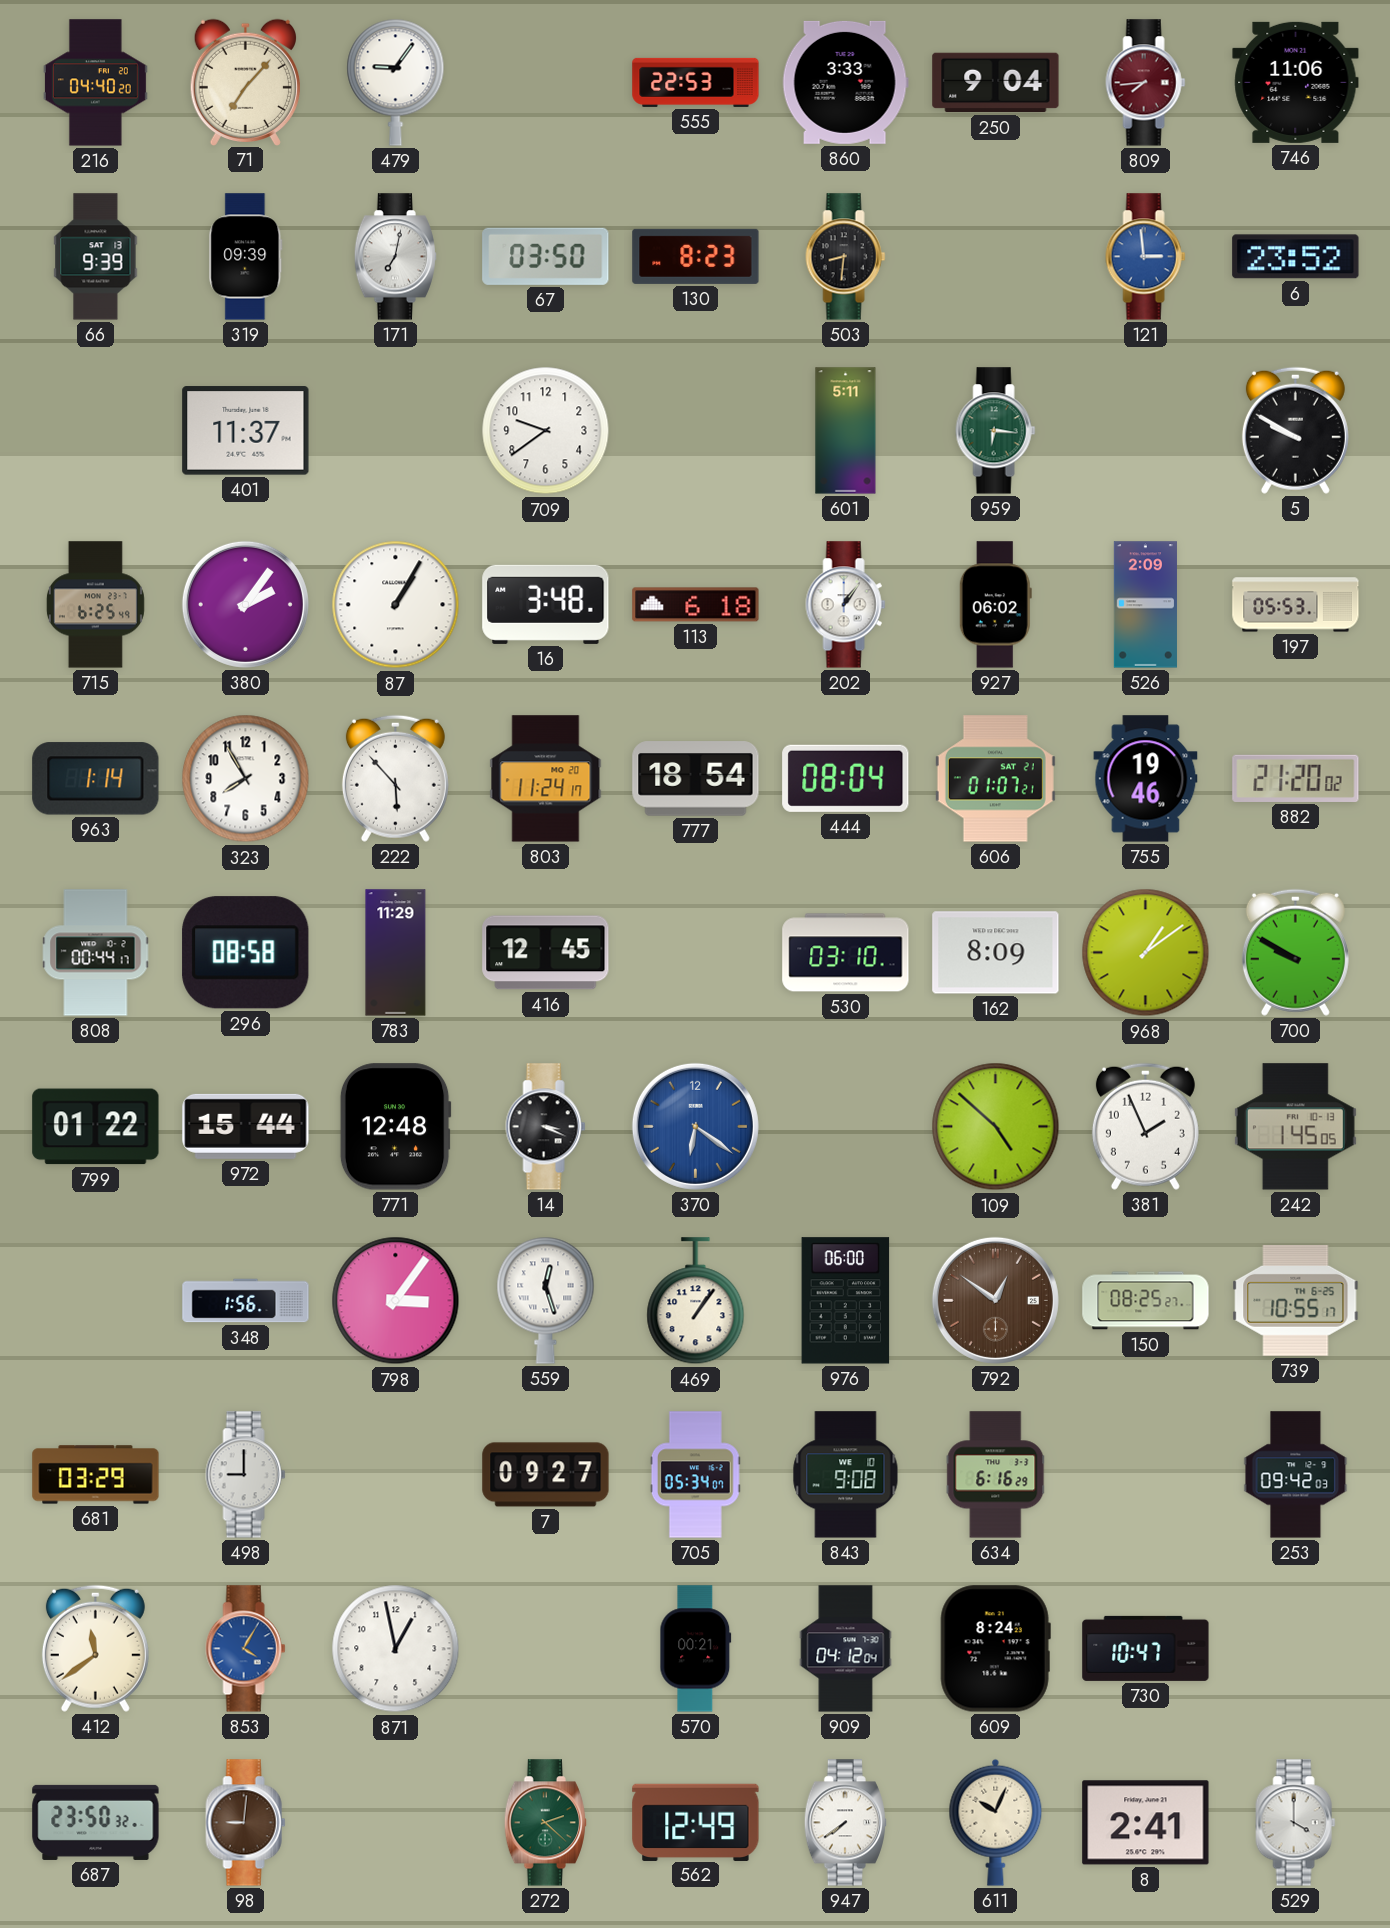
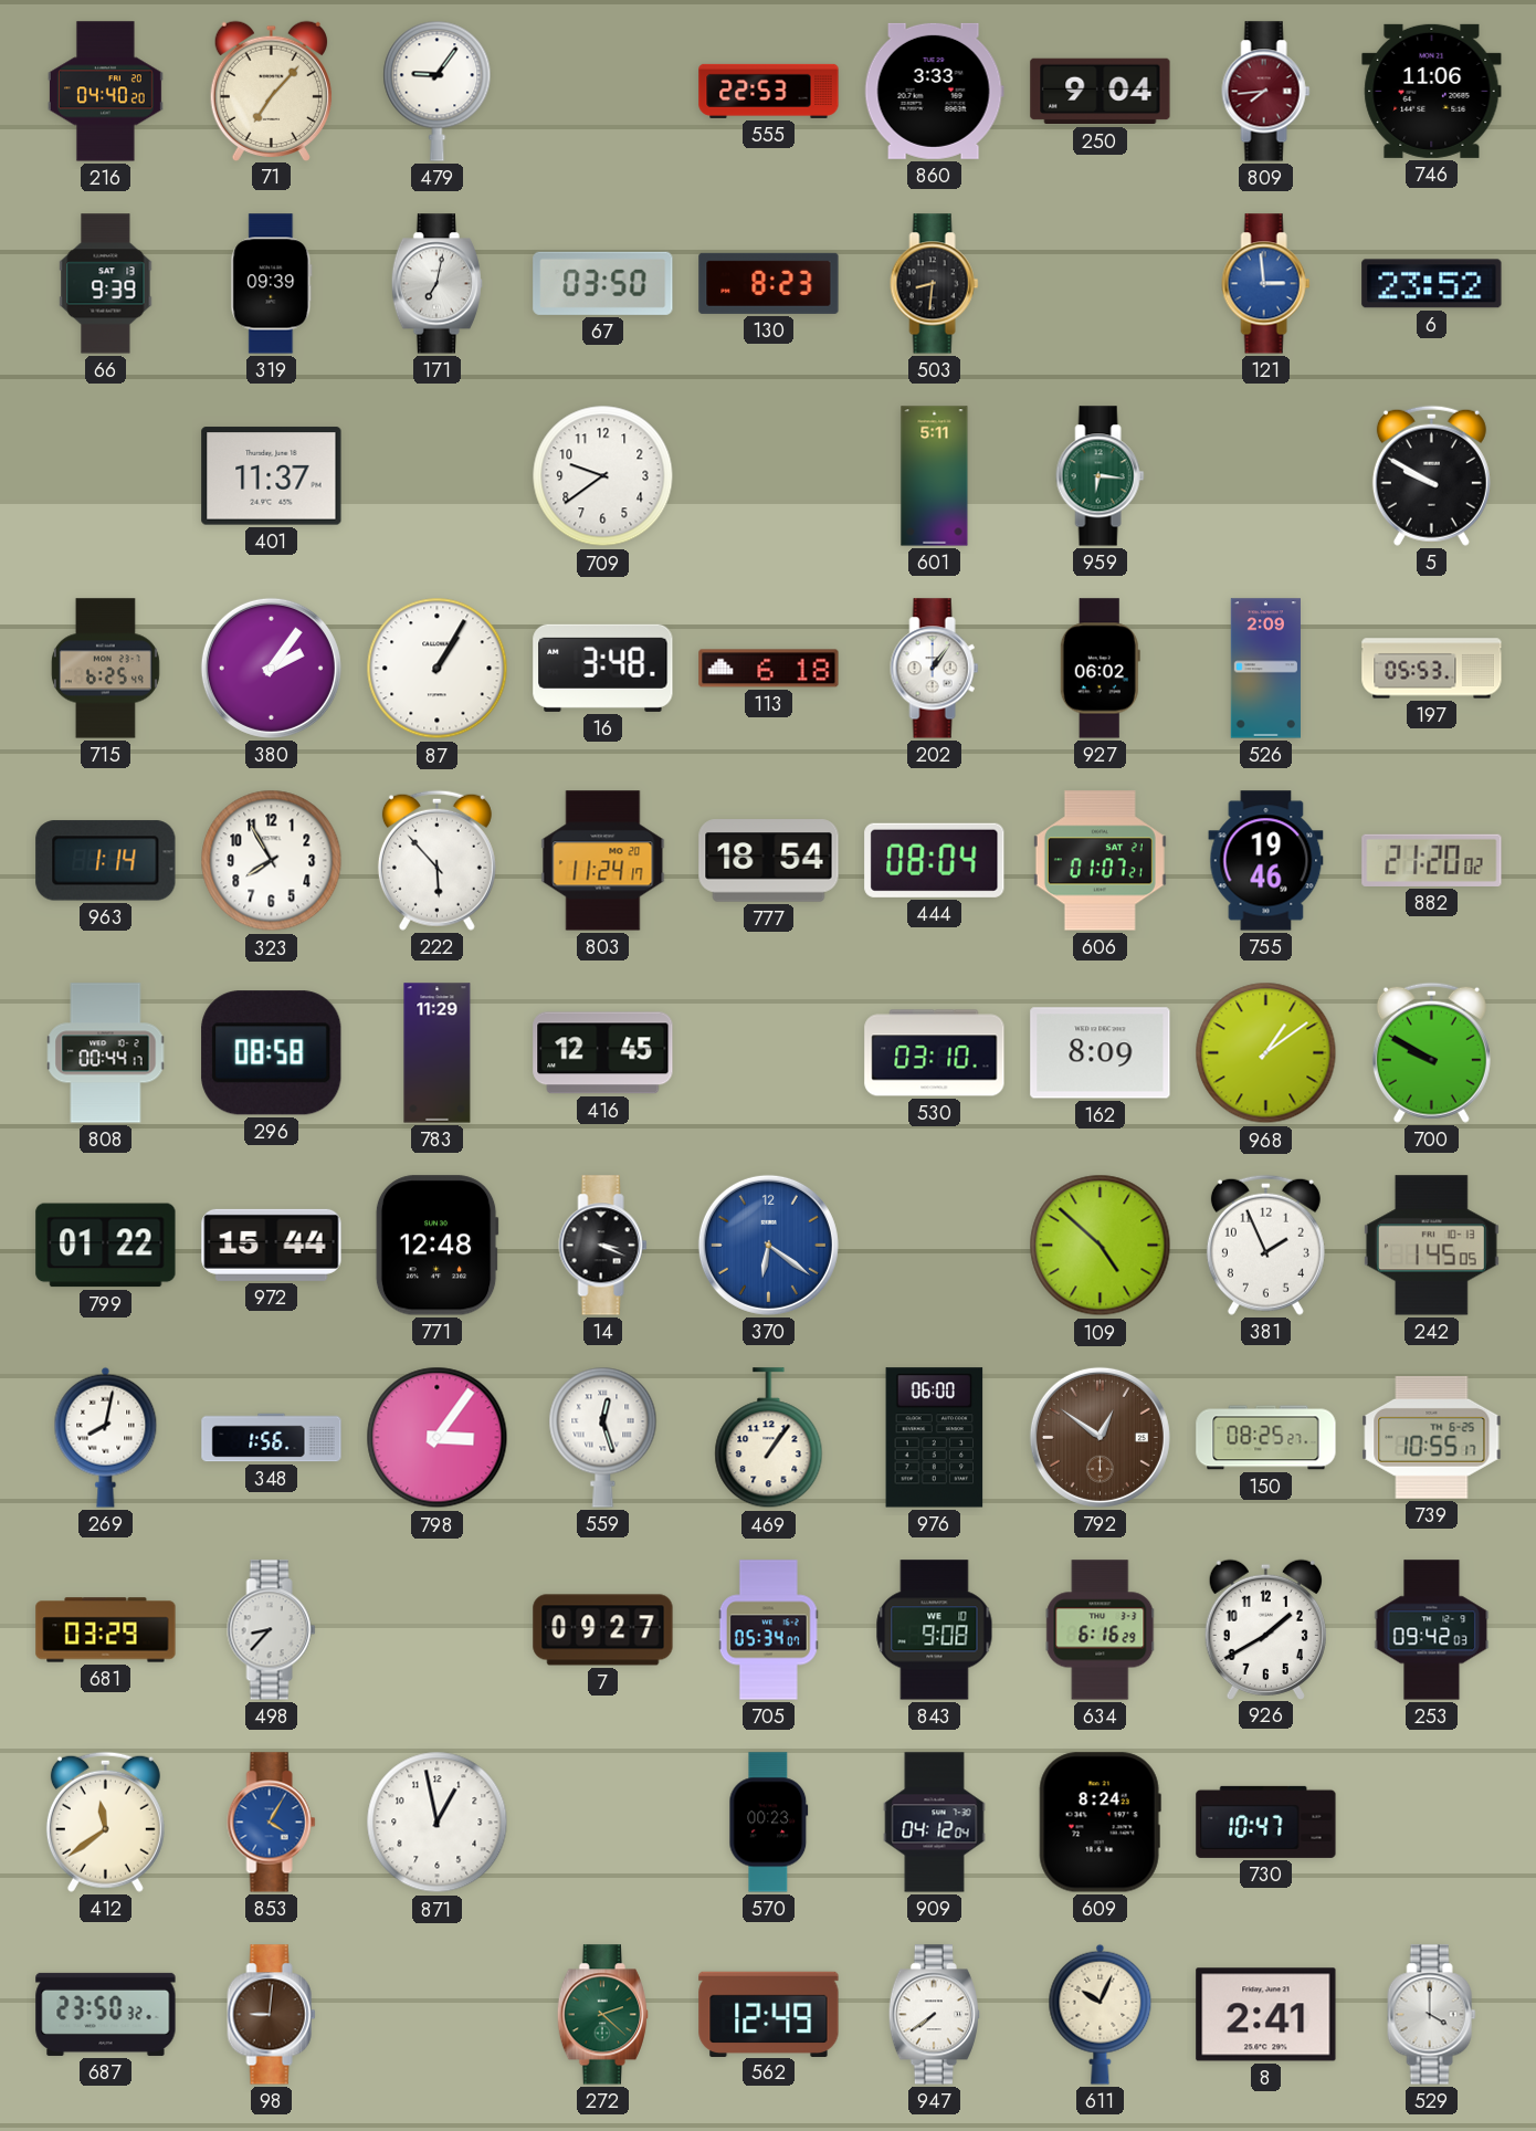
269: none -> 8:02 (106, 1437)
498: 9:00 -> 8:37 (272, 1630)
926: none -> 1:40 (1265, 1629)
570: 00:21 -> 00:23 (769, 1823)
